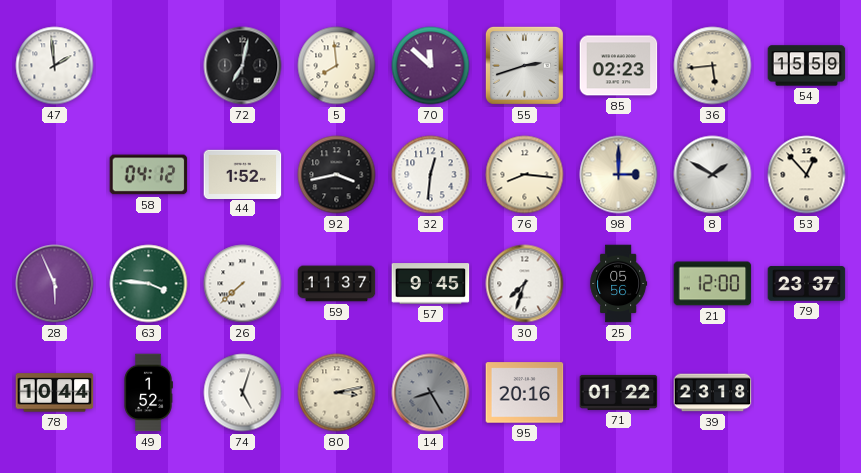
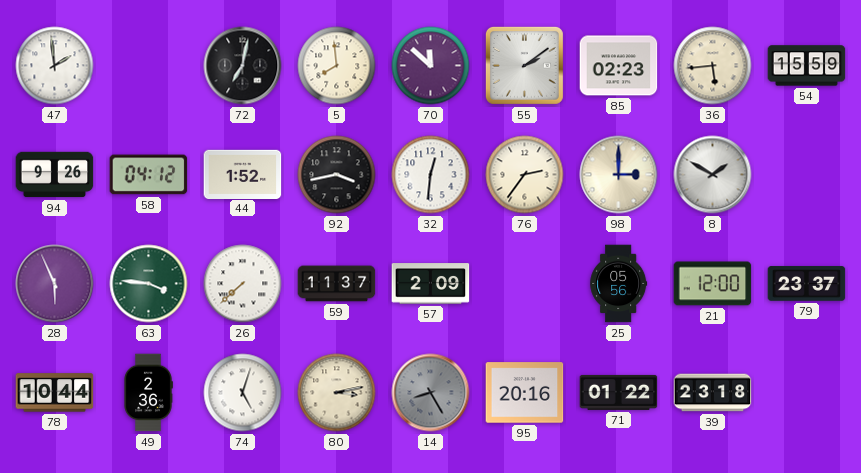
55: 2:42 -> 2:09 (524, 65)
94: none -> 9:26 (55, 175)
76: 8:16 -> 2:36 (525, 175)
53: 12:53 -> none (807, 175)
57: 9:45 -> 2:09 (431, 284)
30: 7:33 -> none (525, 284)
49: 1:52 -> 2:36 (148, 393)
